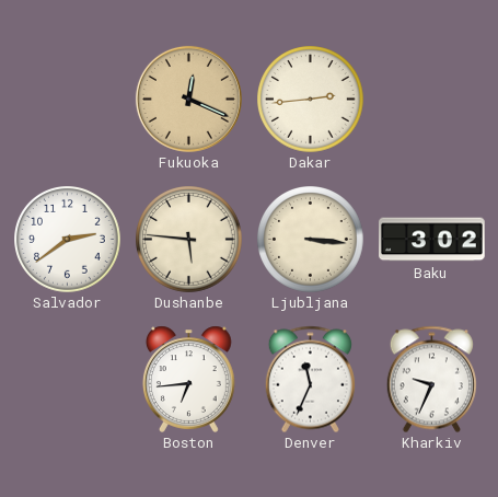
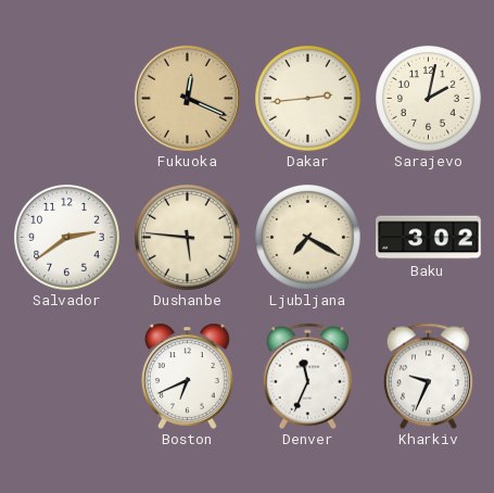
Sarajevo: none -> 2:02 (429, 99)
Ljubljana: 3:16 -> 7:20 (308, 238)
Boston: 6:44 -> 6:41 (187, 376)
